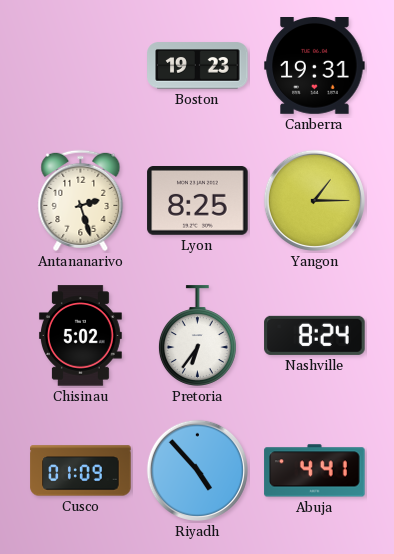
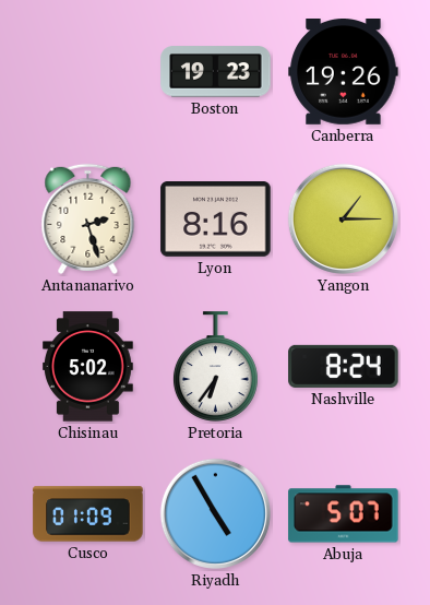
Canberra: 19:31 -> 19:26 (344, 72)
Lyon: 8:25 -> 8:16 (216, 220)
Riyadh: 4:53 -> 4:55 (215, 513)
Abuja: 4:41 -> 5:07 (344, 514)
